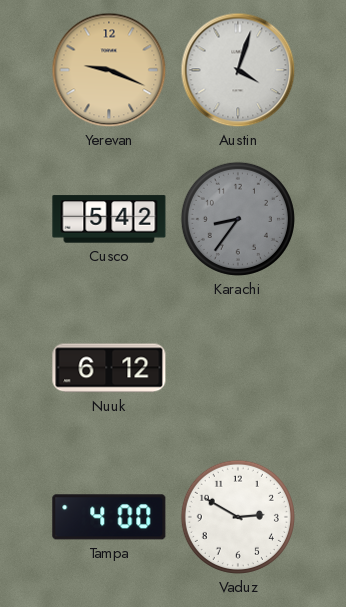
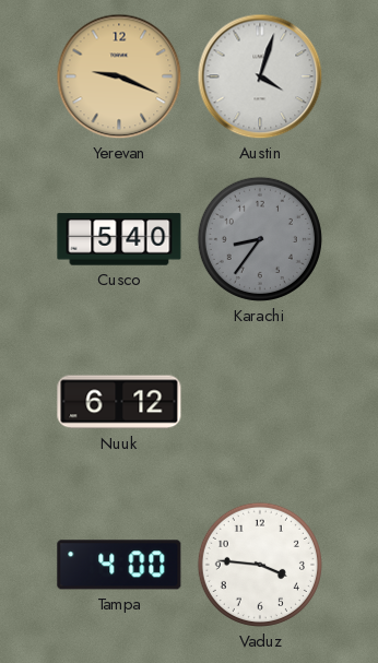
Cusco: 5:42 -> 5:40 (119, 239)
Vaduz: 2:50 -> 3:46 (260, 565)
